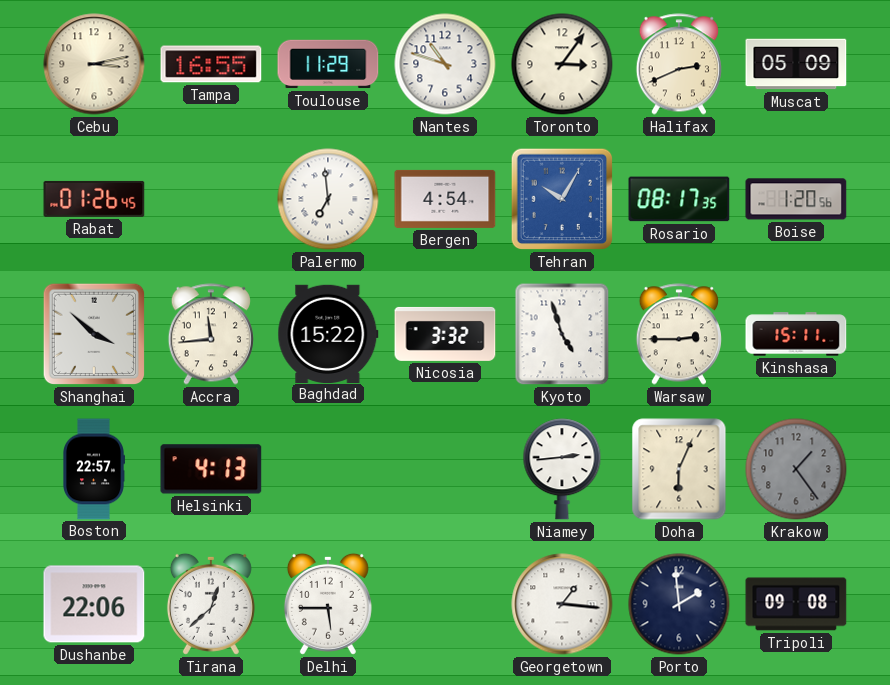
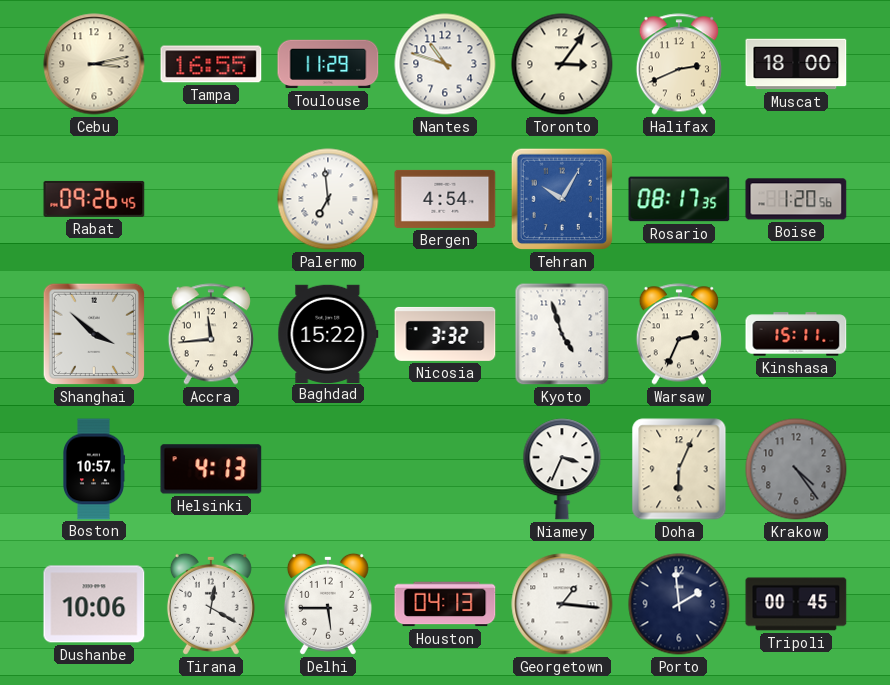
Muscat: 05:09 -> 18:00 (796, 64)
Rabat: 01:26 -> 09:26 (94, 199)
Warsaw: 2:45 -> 2:34 (679, 334)
Boston: 22:57 -> 10:57 (94, 469)
Niamey: 2:44 -> 3:34 (562, 469)
Krakow: 1:24 -> 4:24 (796, 469)
Dushanbe: 22:06 -> 10:06 (94, 604)
Tirana: 12:38 -> 12:20 (211, 604)
Houston: none -> 04:13 (445, 604)
Tripoli: 09:08 -> 00:45 (796, 604)
